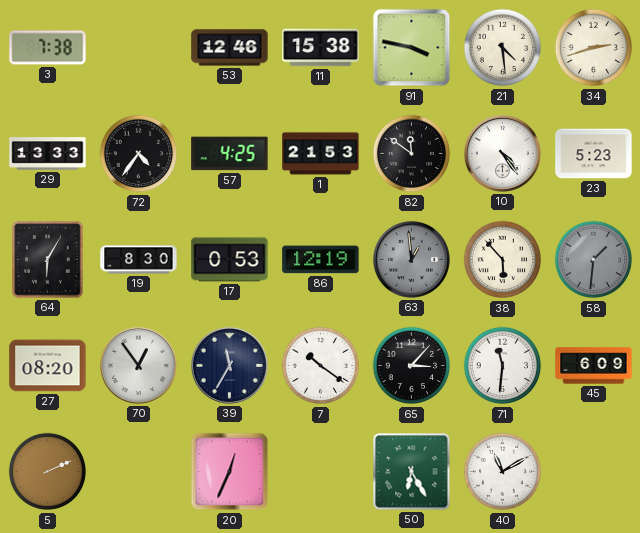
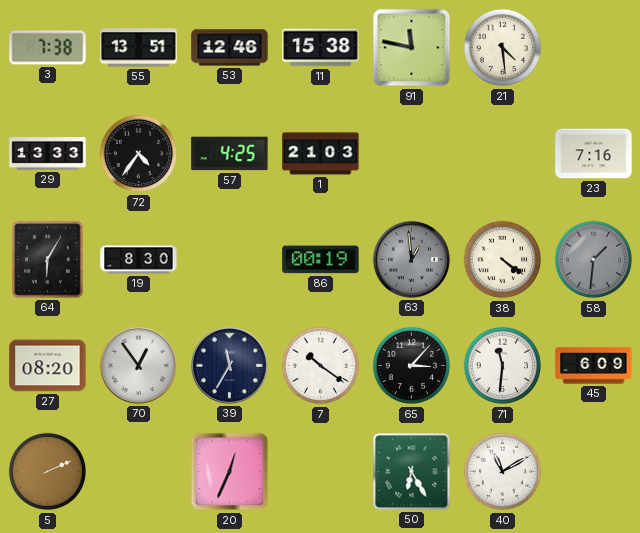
55: none -> 13:51 (139, 48)
91: 3:47 -> 11:47 (412, 48)
34: 2:42 -> none (594, 48)
1: 21:53 -> 21:03 (321, 154)
82: 11:51 -> none (412, 154)
10: 4:24 -> none (502, 153)
23: 5:23 -> 7:16 (594, 154)
17: 0:53 -> none (230, 260)
86: 12:19 -> 00:19 (321, 260)
38: 5:53 -> 4:21 (503, 260)
